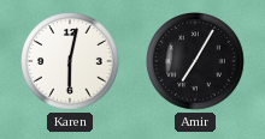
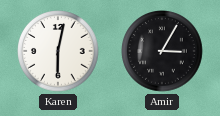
Amir: 7:05 -> 3:05 (162, 51)
